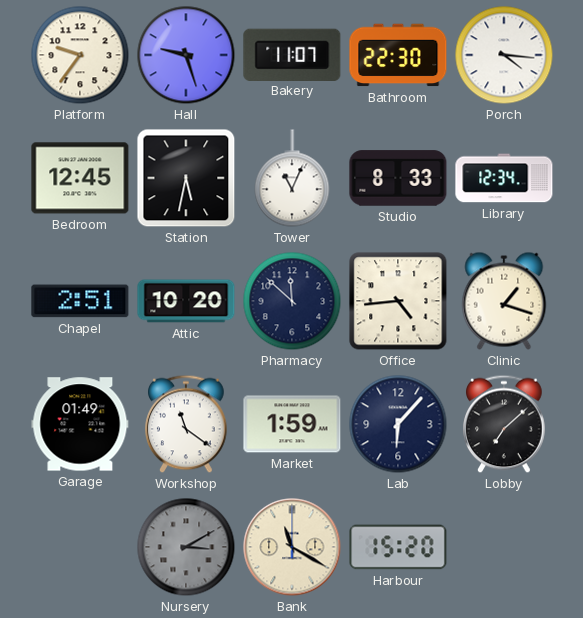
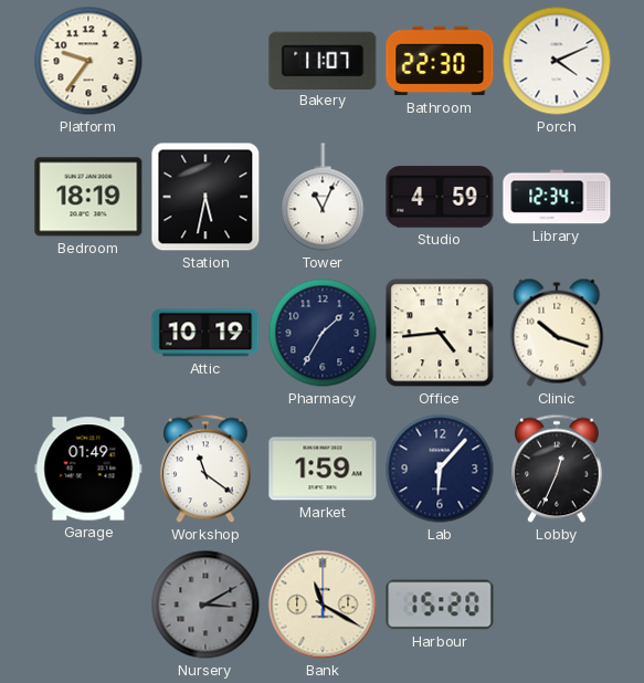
Hall: 9:27 -> none (186, 55)
Porch: 4:16 -> 4:11 (557, 61)
Bedroom: 12:45 -> 18:19 (88, 197)
Studio: 8:33 -> 4:59 (440, 197)
Chapel: 2:51 -> none (80, 301)
Attic: 10:20 -> 10:19 (205, 333)
Pharmacy: 11:52 -> 1:35 (323, 333)
Clinic: 1:18 -> 10:18 (557, 333)
Lobby: 7:08 -> 12:34 (557, 469)
